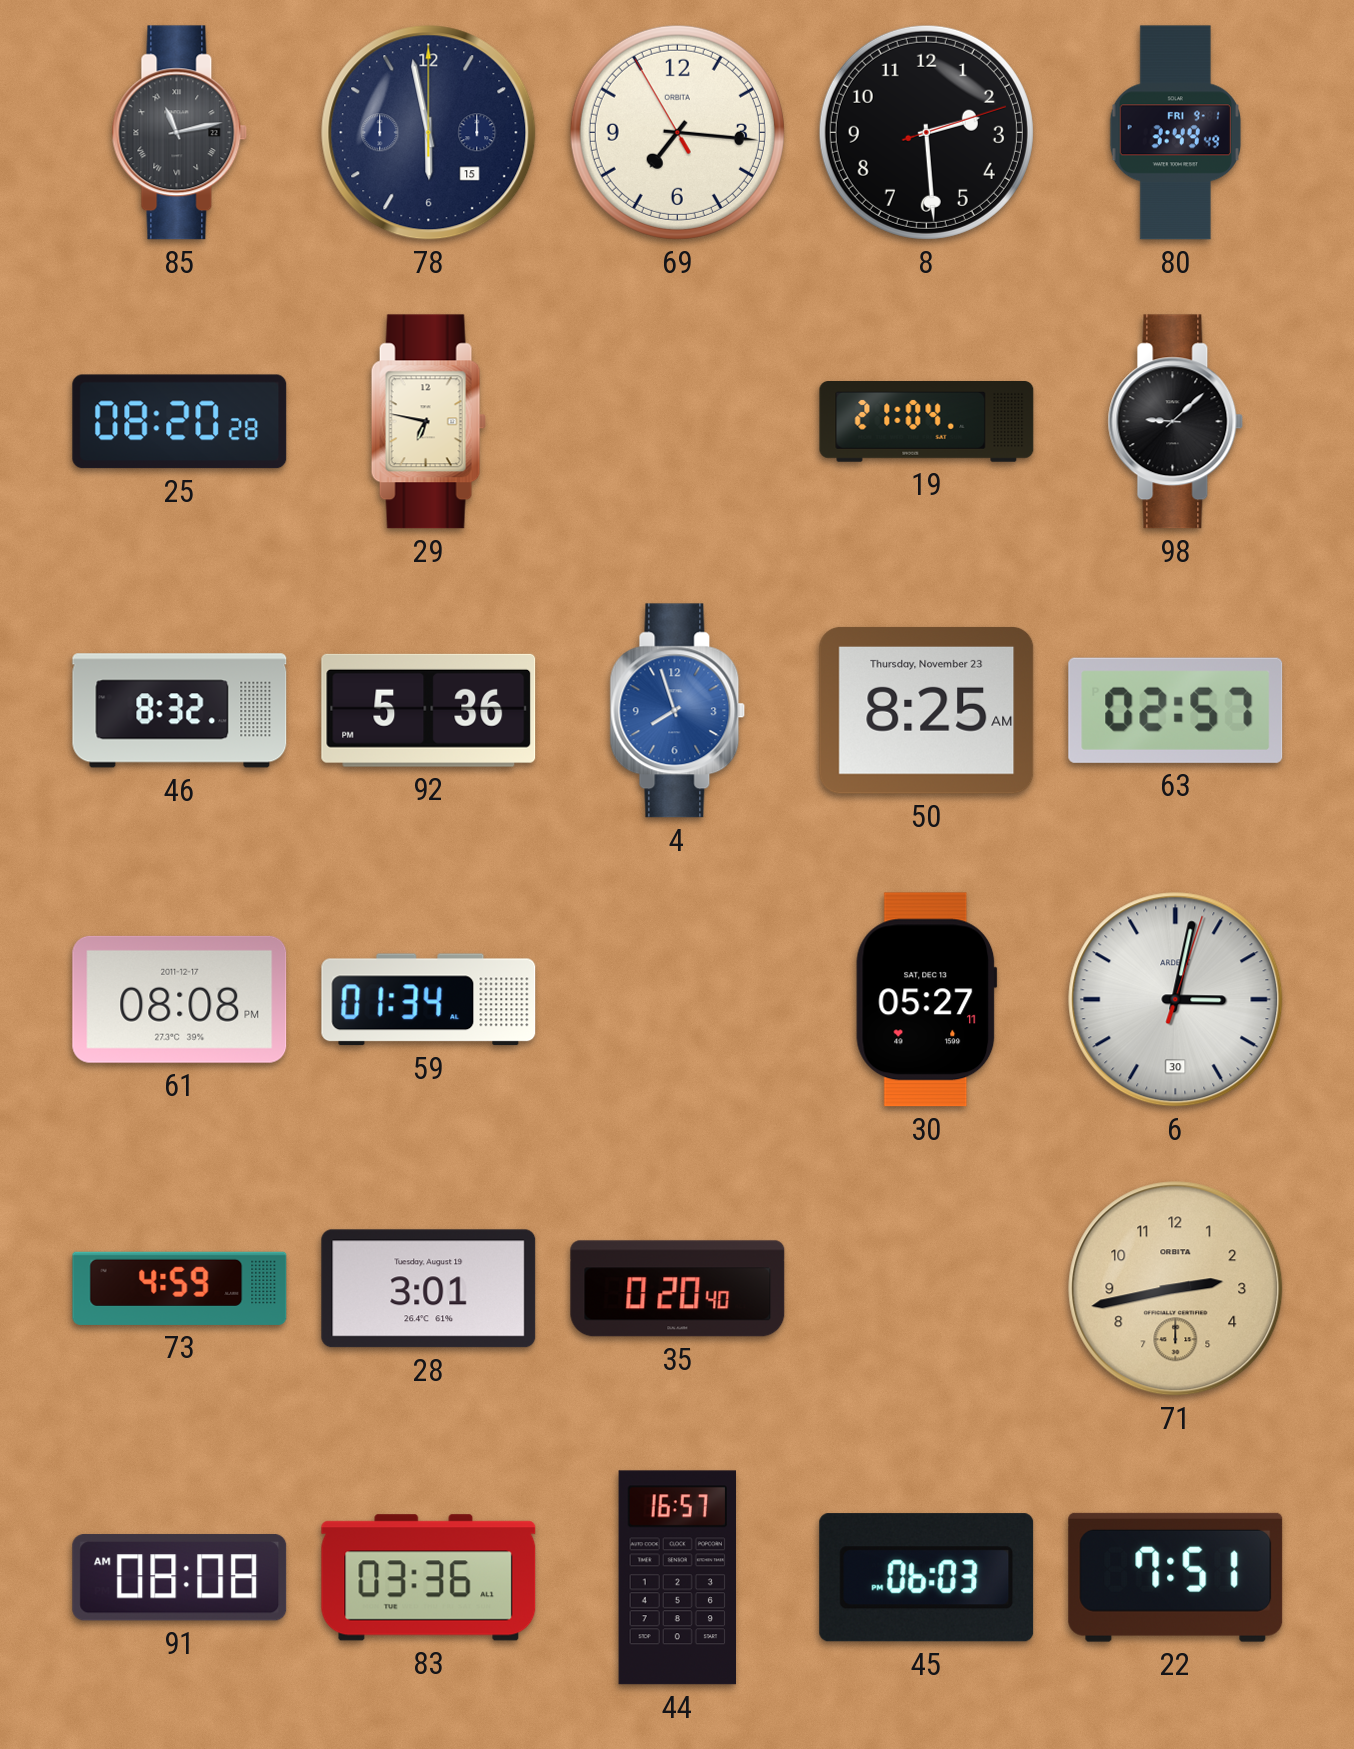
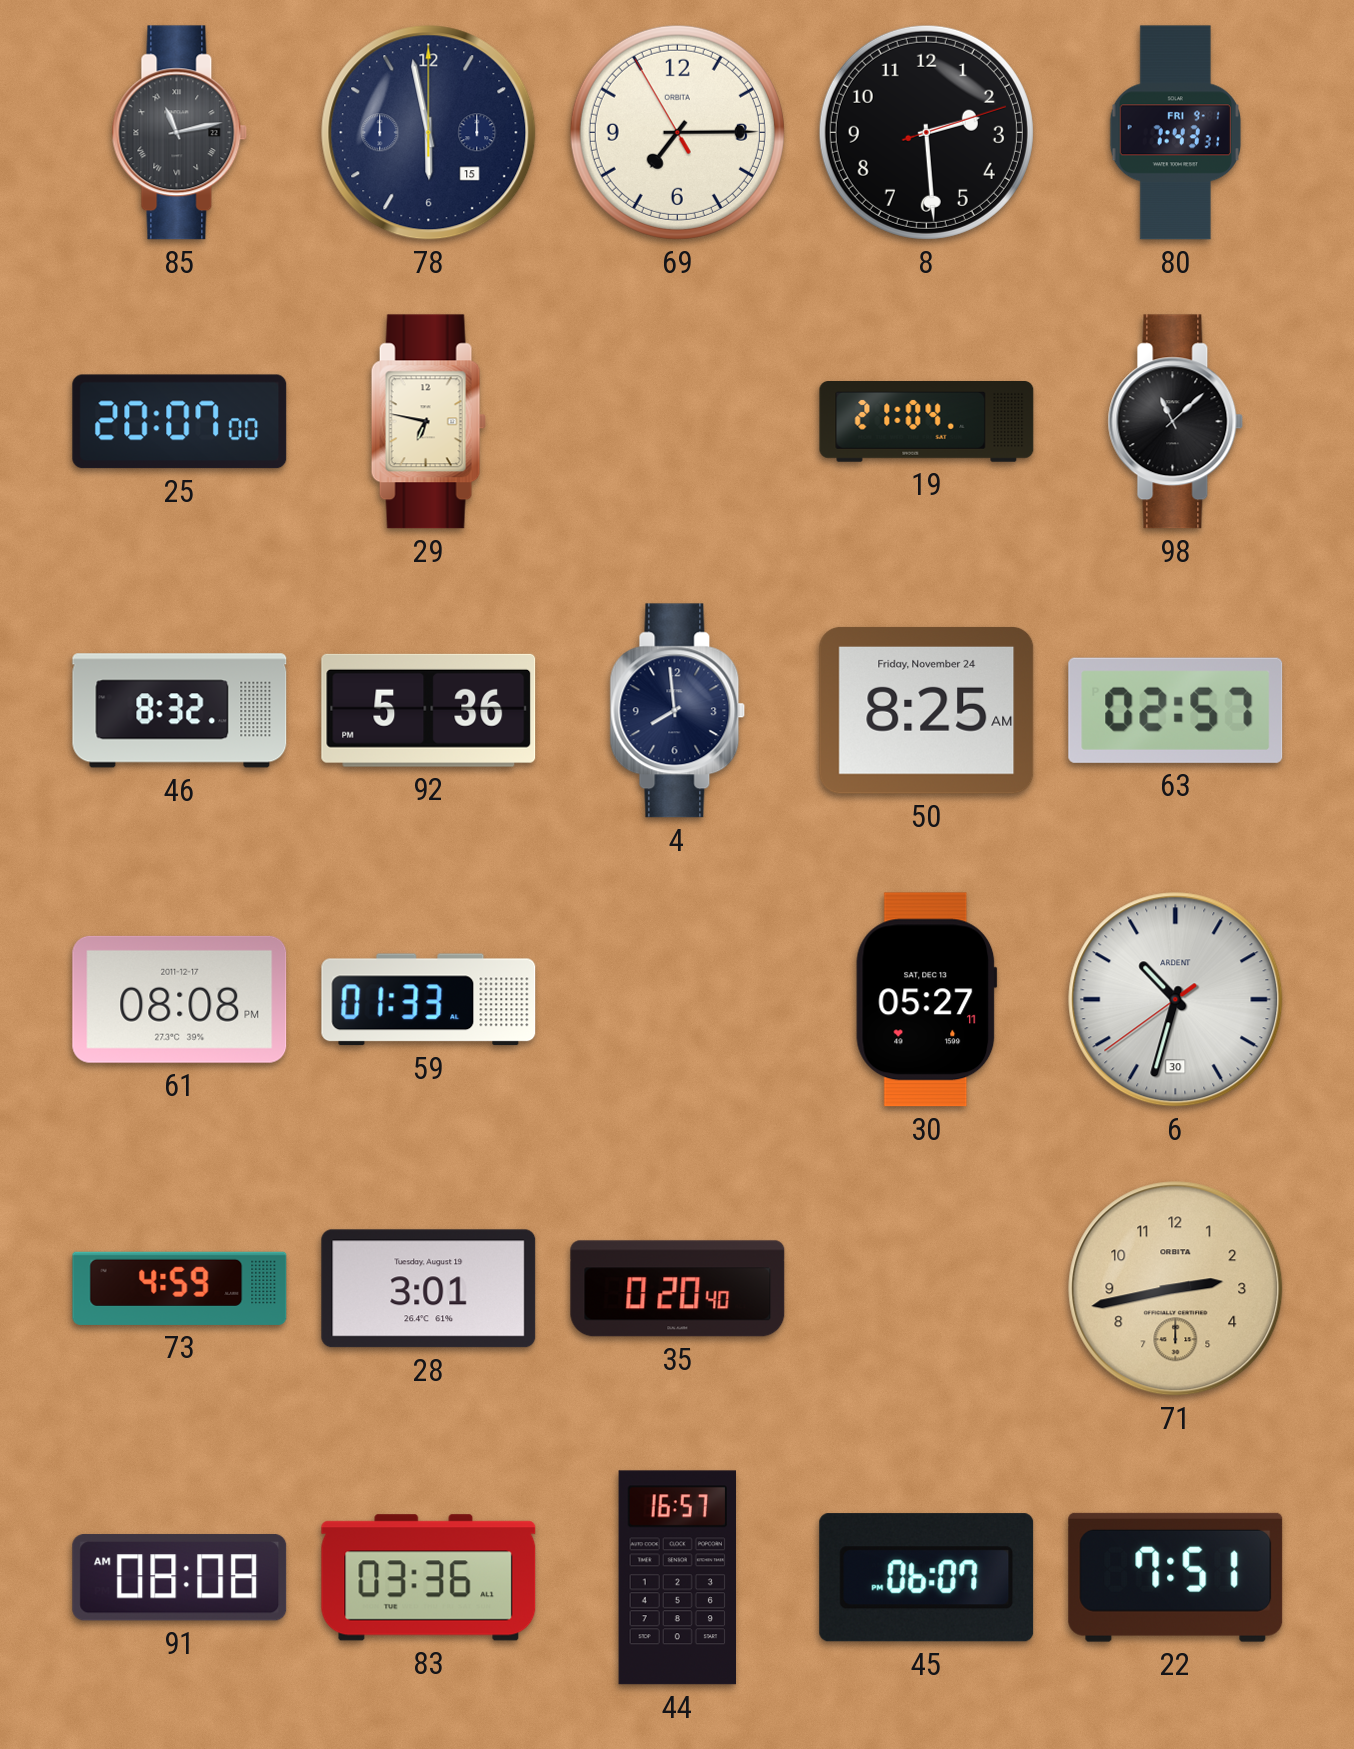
69: 7:15 -> 7:14 (677, 132)
80: 3:49 -> 7:43 (1175, 133)
25: 08:20 -> 20:07 (180, 422)
98: 9:08 -> 11:08 (1176, 422)
4: 7:57 -> 7:59 (678, 711)
4 dial: blue -> navy (678, 711)
50 date: Thursday, November 23 -> Friday, November 24 (927, 710)
59: 01:34 -> 01:33 (429, 1000)
6: 3:02 -> 10:32 (1176, 1000)
45: 06:03 -> 06:07 (927, 1578)
